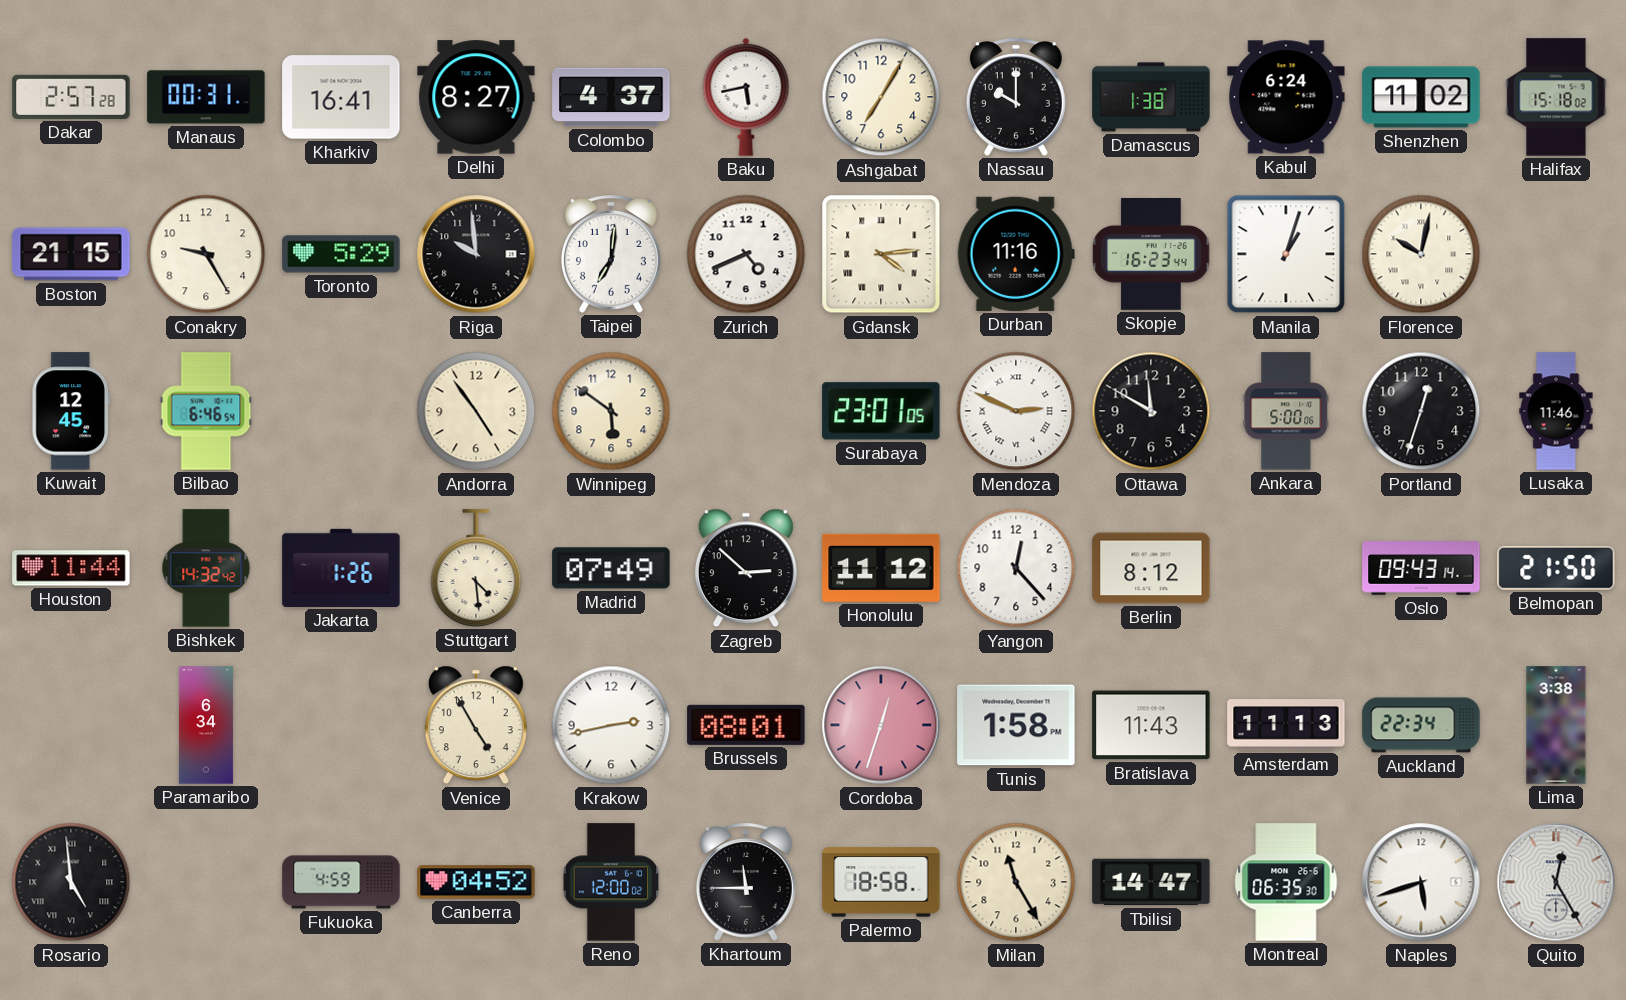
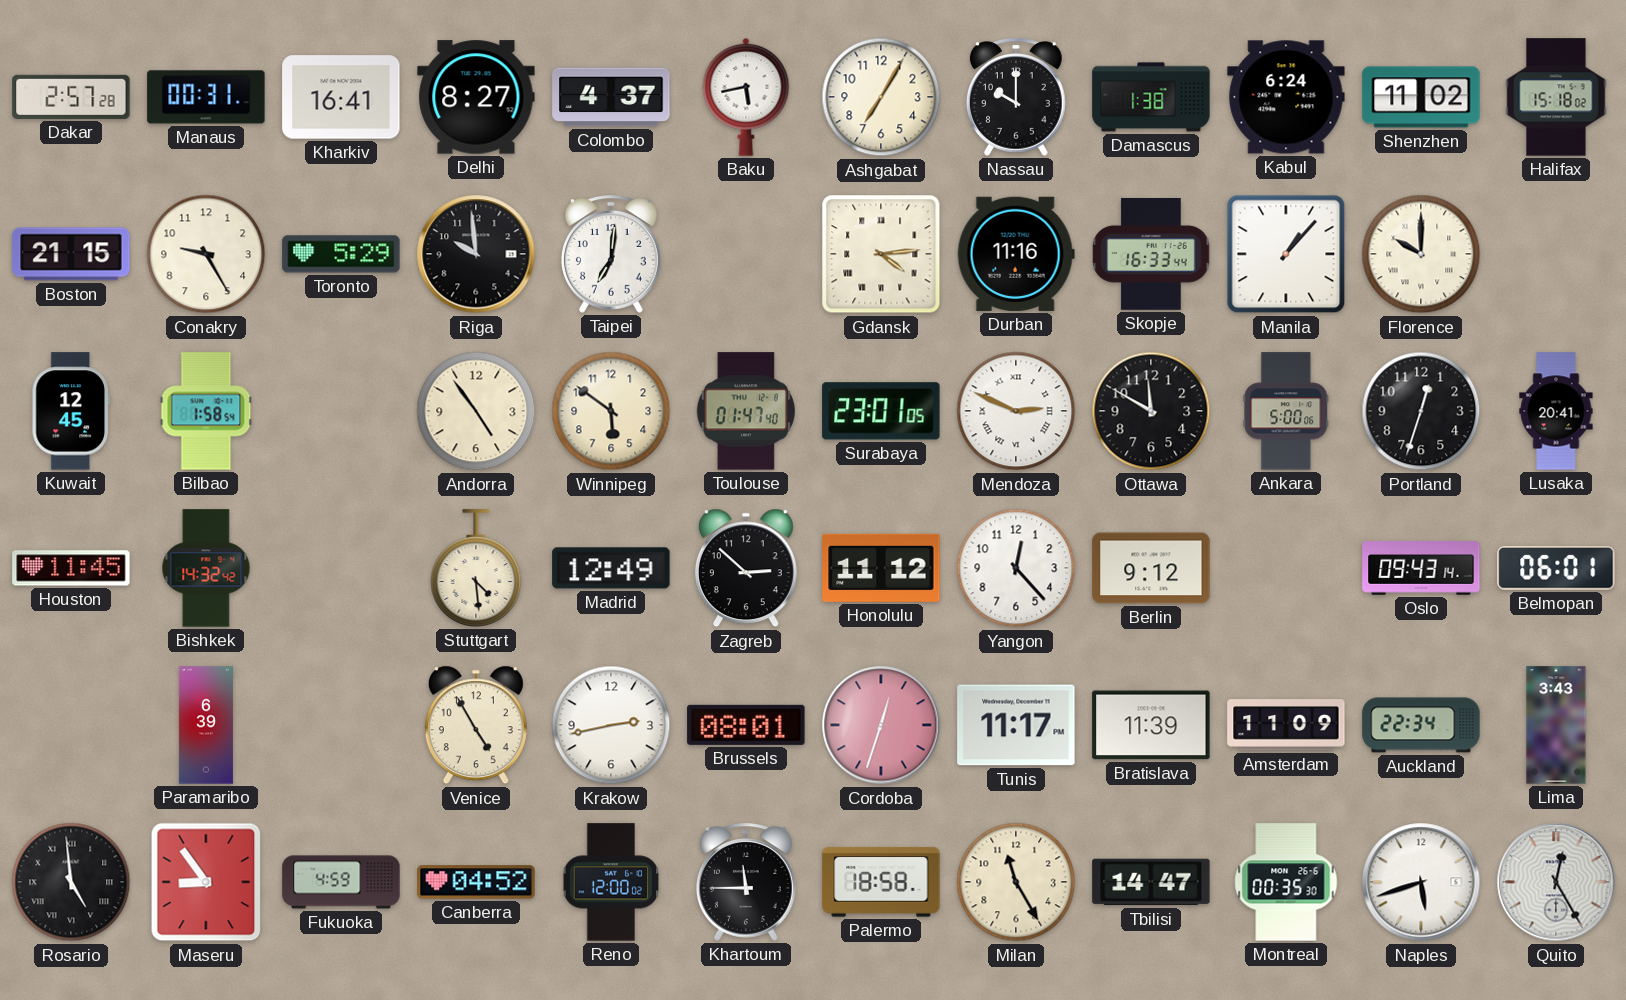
Zurich: 4:41 -> none (746, 254)
Skopje: 16:23 -> 16:33 (1151, 255)
Manila: 1:03 -> 1:07 (1286, 254)
Florence: 10:02 -> 10:00 (1421, 254)
Bilbao: 6:46 -> 1:58 (206, 411)
Toulouse: none -> 01:47 (746, 411)
Lusaka: 11:46 -> 20:41 (1556, 411)
Houston: 11:44 -> 11:45 (71, 568)
Jakarta: 1:26 -> none (341, 568)
Madrid: 07:49 -> 12:49 (611, 568)
Berlin: 8:12 -> 9:12 (1151, 568)
Belmopan: 21:50 -> 06:01 (1556, 568)
Paramaribo: 6:34 -> 6:39 (206, 725)
Tunis: 1:58 -> 11:17 (1016, 725)
Bratislava: 11:43 -> 11:39 (1151, 725)
Amsterdam: 11:13 -> 11:09 (1286, 725)
Lima: 3:38 -> 3:43 (1556, 725)
Maseru: none -> 8:54 (206, 882)
Montreal: 06:35 -> 00:35 (1286, 882)
